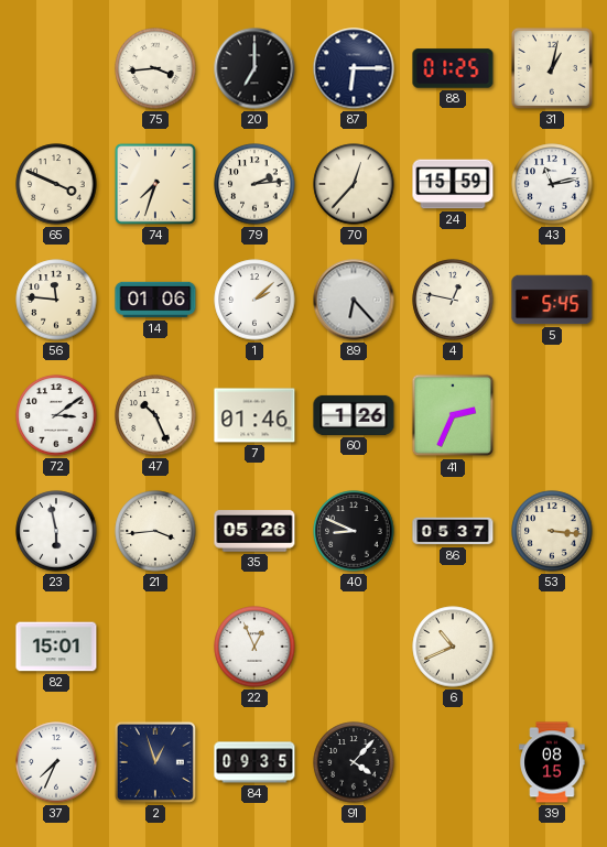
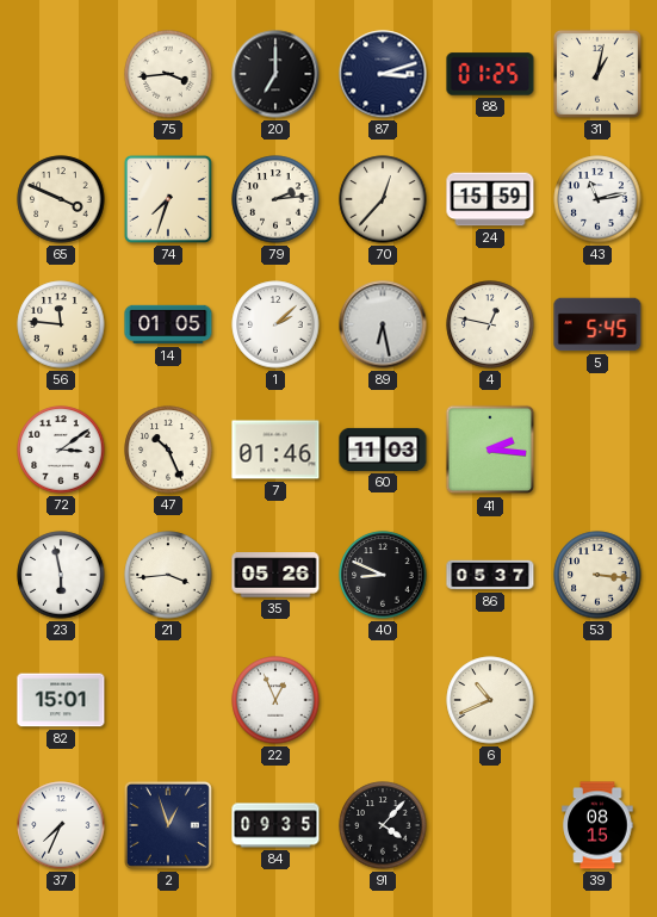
87: 6:15 -> 3:12 (383, 74)
14: 01:06 -> 01:05 (168, 324)
89: 6:23 -> 6:28 (383, 324)
60: 1:26 -> 11:03 (383, 450)
41: 2:34 -> 2:16 (490, 450)
